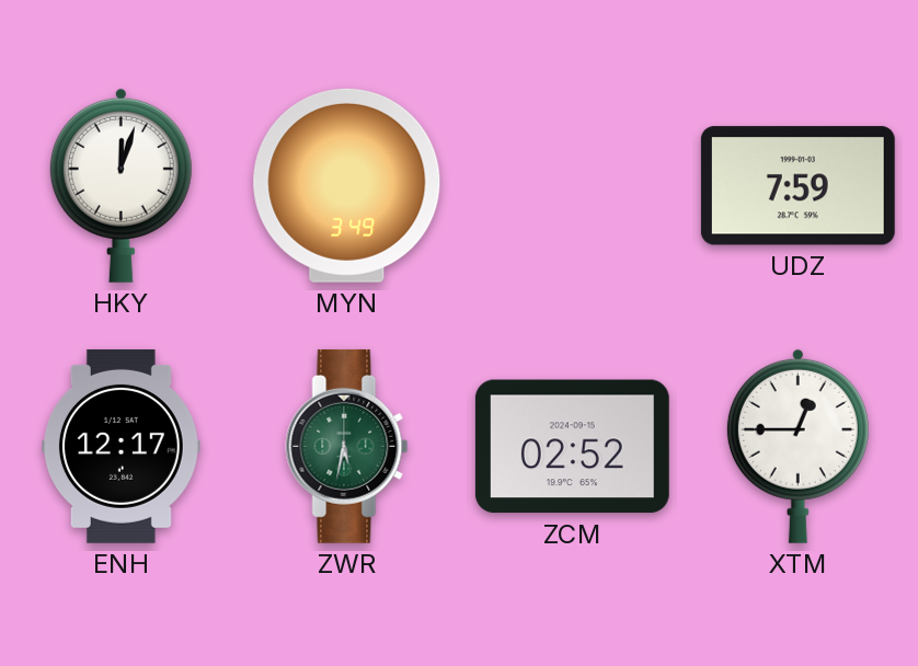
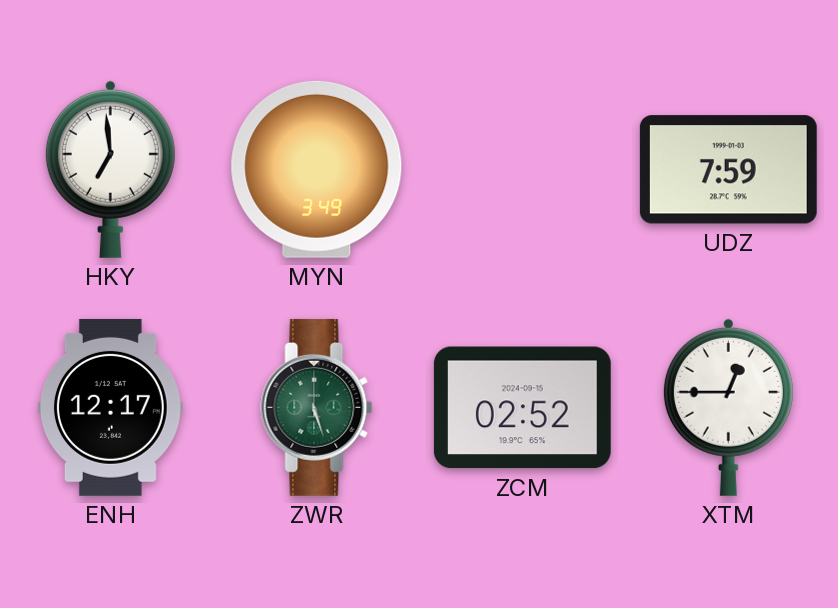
HKY: 12:03 -> 6:59 (110, 169)
ZWR: 5:32 -> 5:27 (317, 407)
